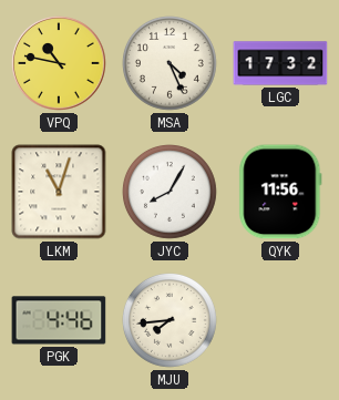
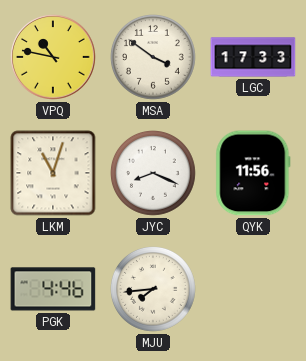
MSA: 4:26 -> 3:51 (154, 58)
LGC: 17:32 -> 17:33 (253, 57)
JYC: 8:05 -> 8:19 (154, 174)
